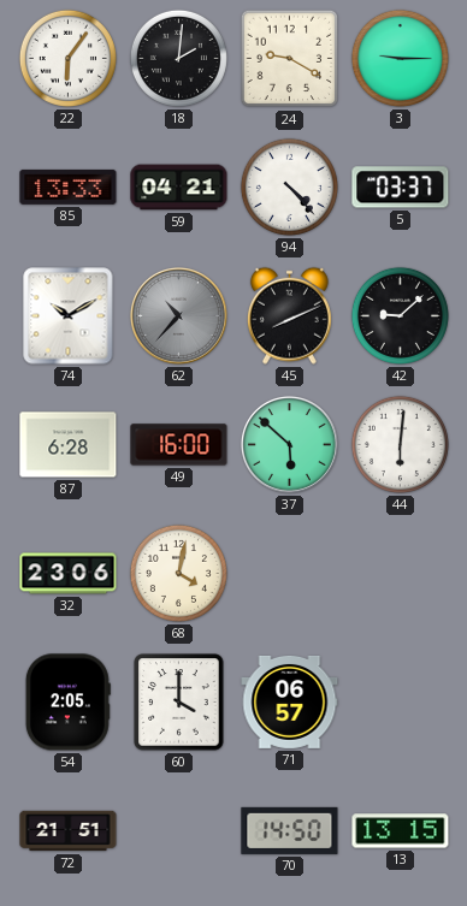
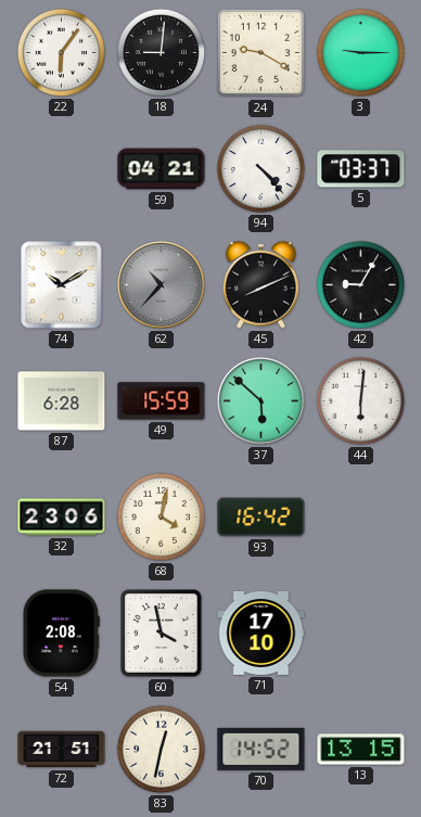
18: 2:01 -> 9:01 (161, 52)
85: 13:33 -> none (69, 186)
42: 9:08 -> 9:05 (360, 284)
49: 16:00 -> 15:59 (162, 401)
93: none -> 16:42 (261, 518)
54: 2:05 -> 2:08 (61, 634)
60: 4:00 -> 3:58 (162, 634)
71: 06:57 -> 17:10 (261, 633)
83: none -> 12:32 (161, 749)
70: 14:50 -> 14:52 (261, 749)
